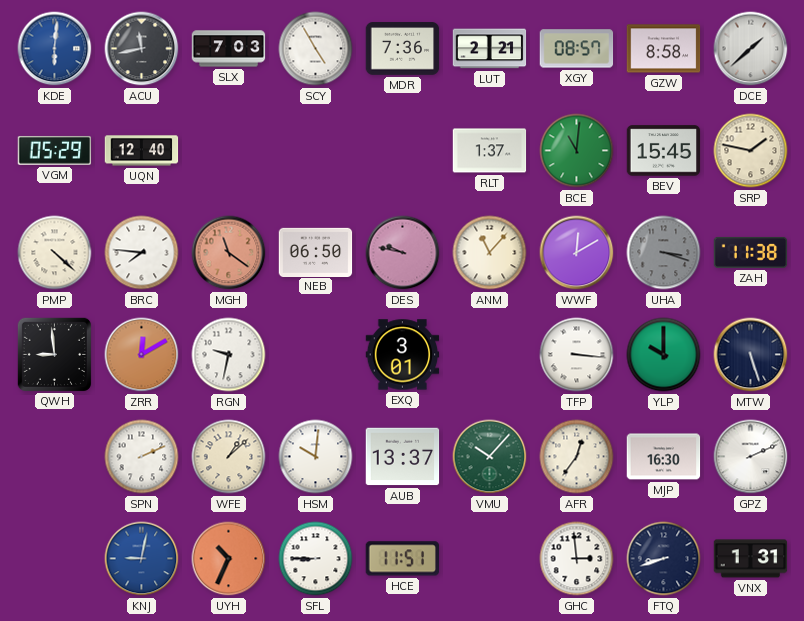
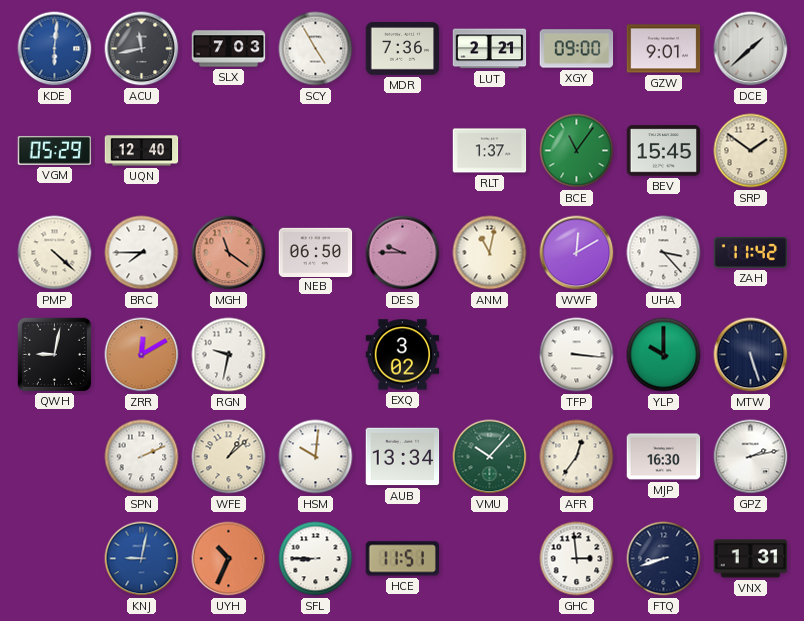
XGY: 08:57 -> 09:00 (577, 49)
GZW: 8:58 -> 9:01 (664, 49)
BCE: 11:01 -> 11:06 (577, 151)
SRP: 1:47 -> 1:51 (751, 151)
BRC: 7:46 -> 7:45 (142, 253)
DES: 9:47 -> 9:45 (403, 253)
ANM: 11:07 -> 11:02 (490, 253)
UHA: 3:18 -> 3:23 (664, 253)
UHA dial: grey -> white (664, 253)
ZAH: 11:38 -> 11:42 (751, 252)
QWH: 8:59 -> 9:02 (54, 354)
EXQ: 3:01 -> 3:02 (403, 355)
AUB: 13:37 -> 13:34 (403, 457)
GPZ: 2:11 -> 2:13 (751, 457)
